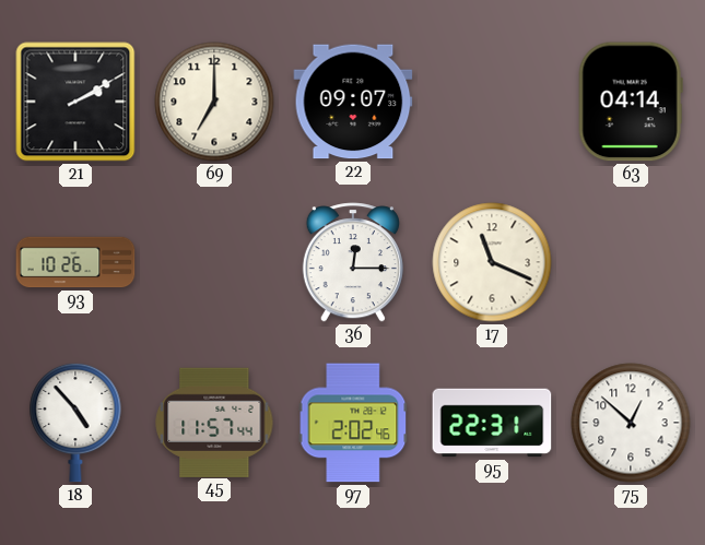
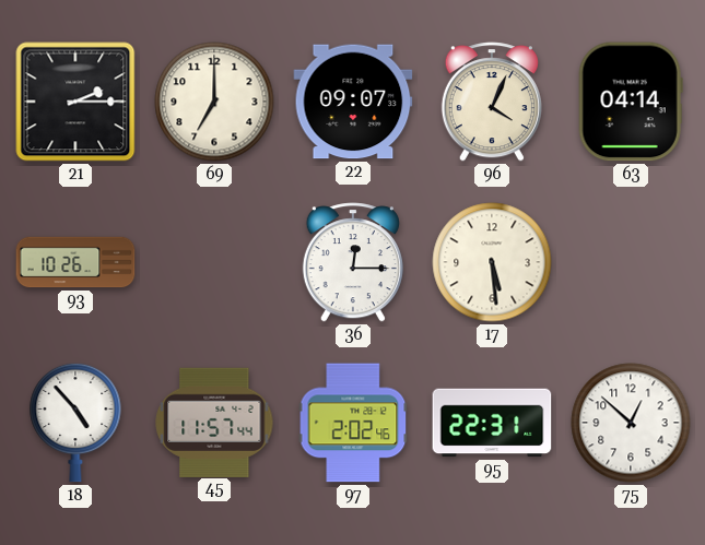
21: 2:10 -> 2:15 (75, 102)
96: none -> 4:04 (492, 102)
17: 11:19 -> 5:29 (492, 262)
